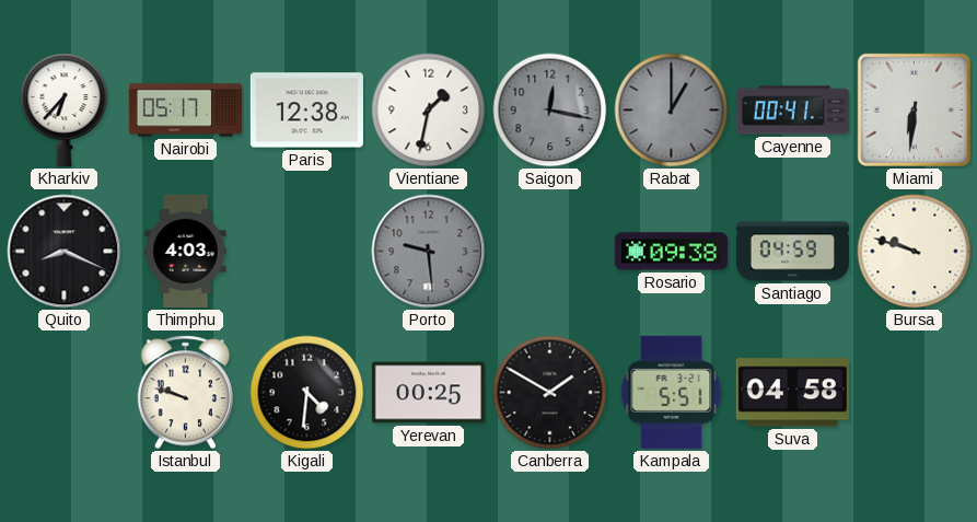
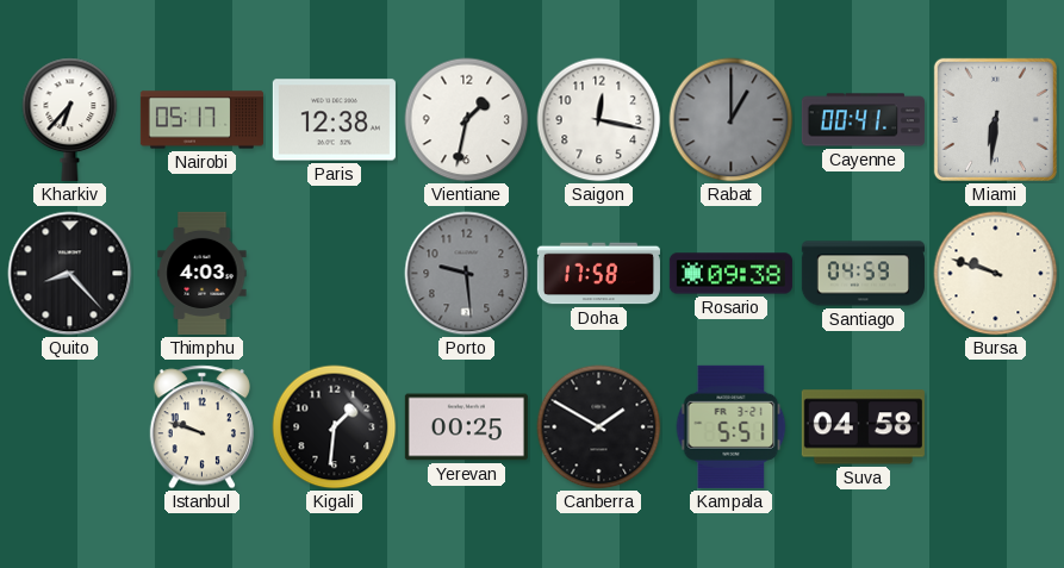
Saigon dial: grey -> white (599, 120)
Quito: 8:19 -> 8:23 (70, 274)
Doha: none -> 17:58 (598, 274)
Kigali: 4:31 -> 1:31 (335, 427)
